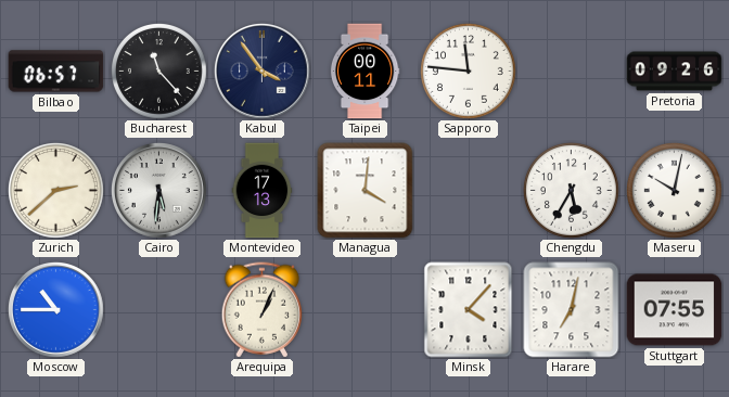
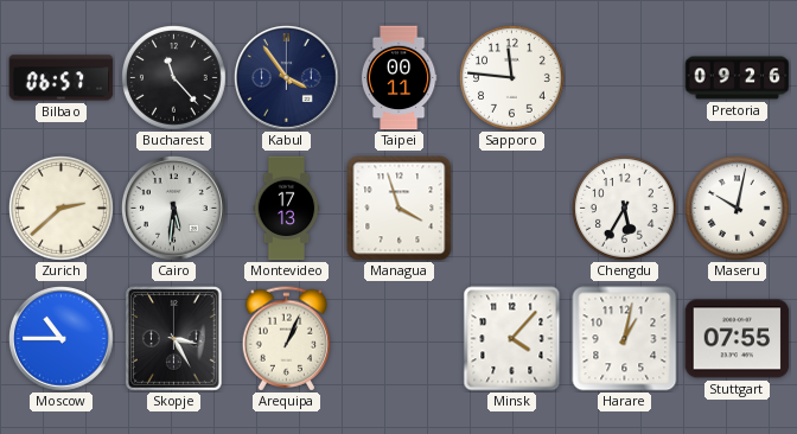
Managua: 4:01 -> 3:57 (400, 209)
Skopje: none -> 3:25 (174, 339)
Harare: 7:02 -> 1:02 (625, 339)
